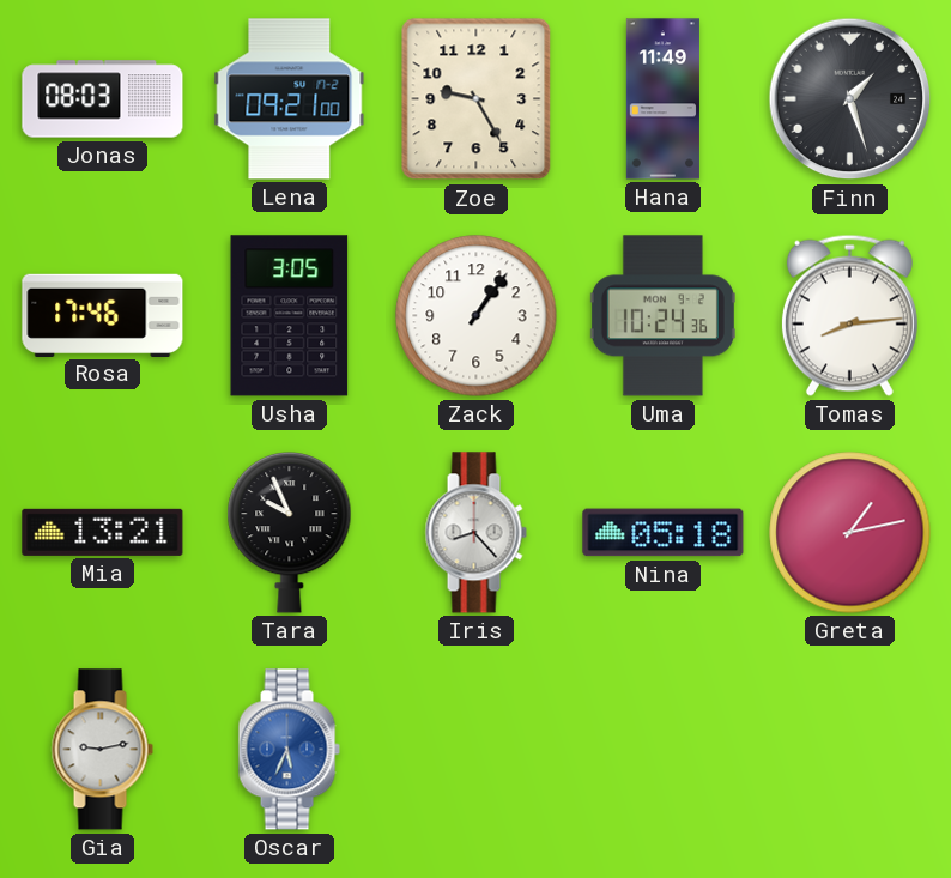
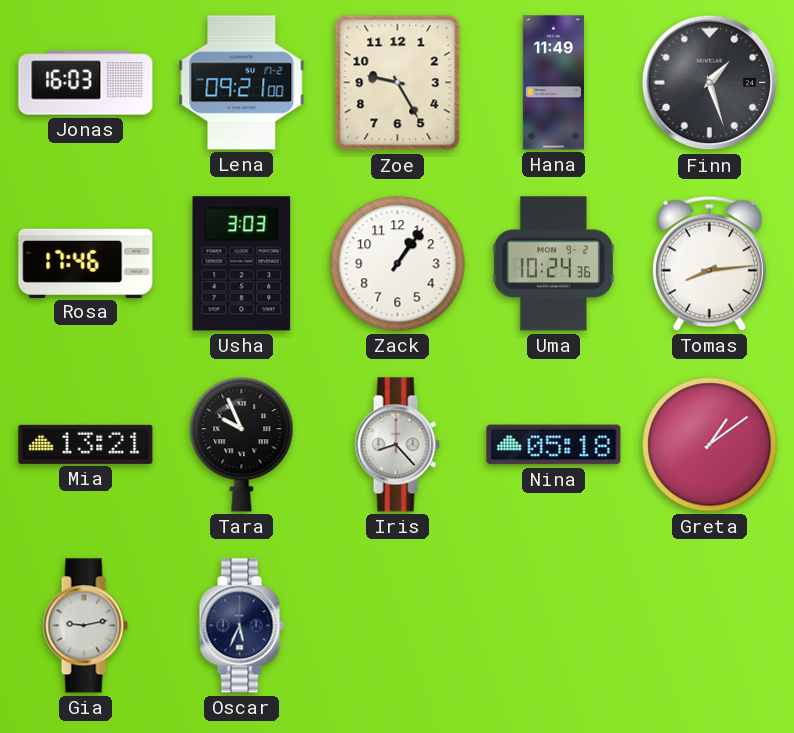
Jonas: 08:03 -> 16:03 (86, 83)
Usha: 3:05 -> 3:03 (242, 264)
Greta: 1:13 -> 1:09 (710, 445)
Oscar dial: blue -> navy (241, 626)
